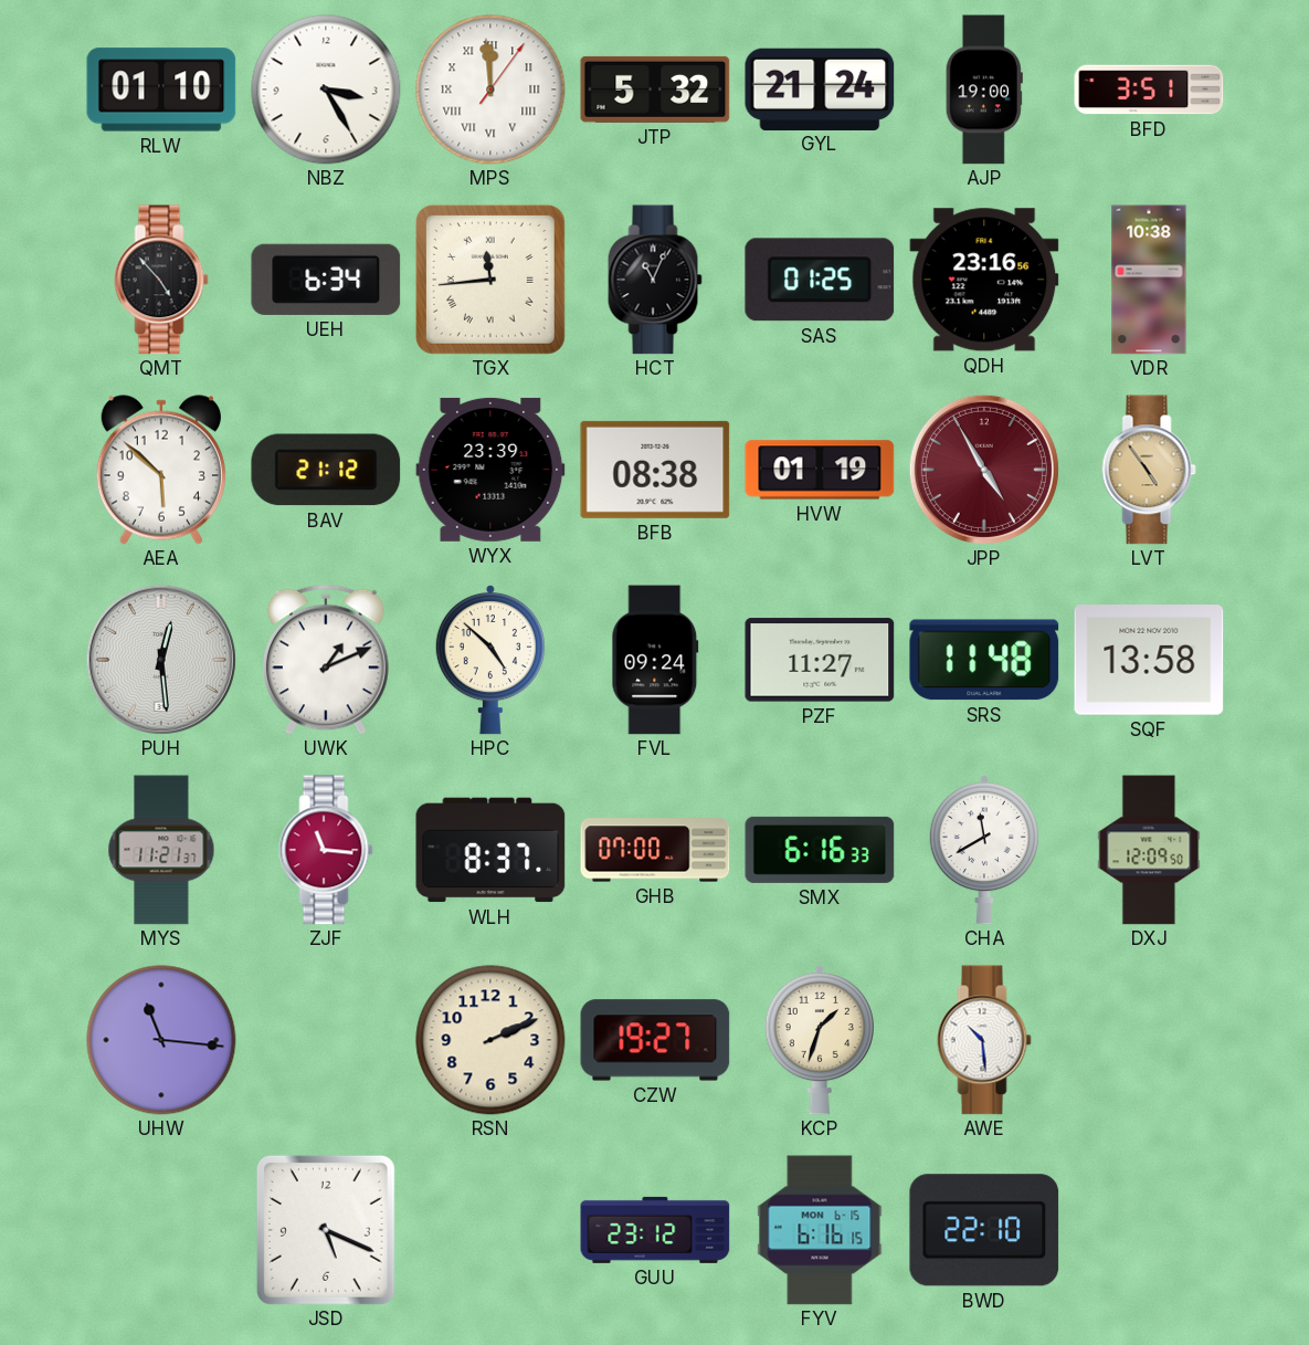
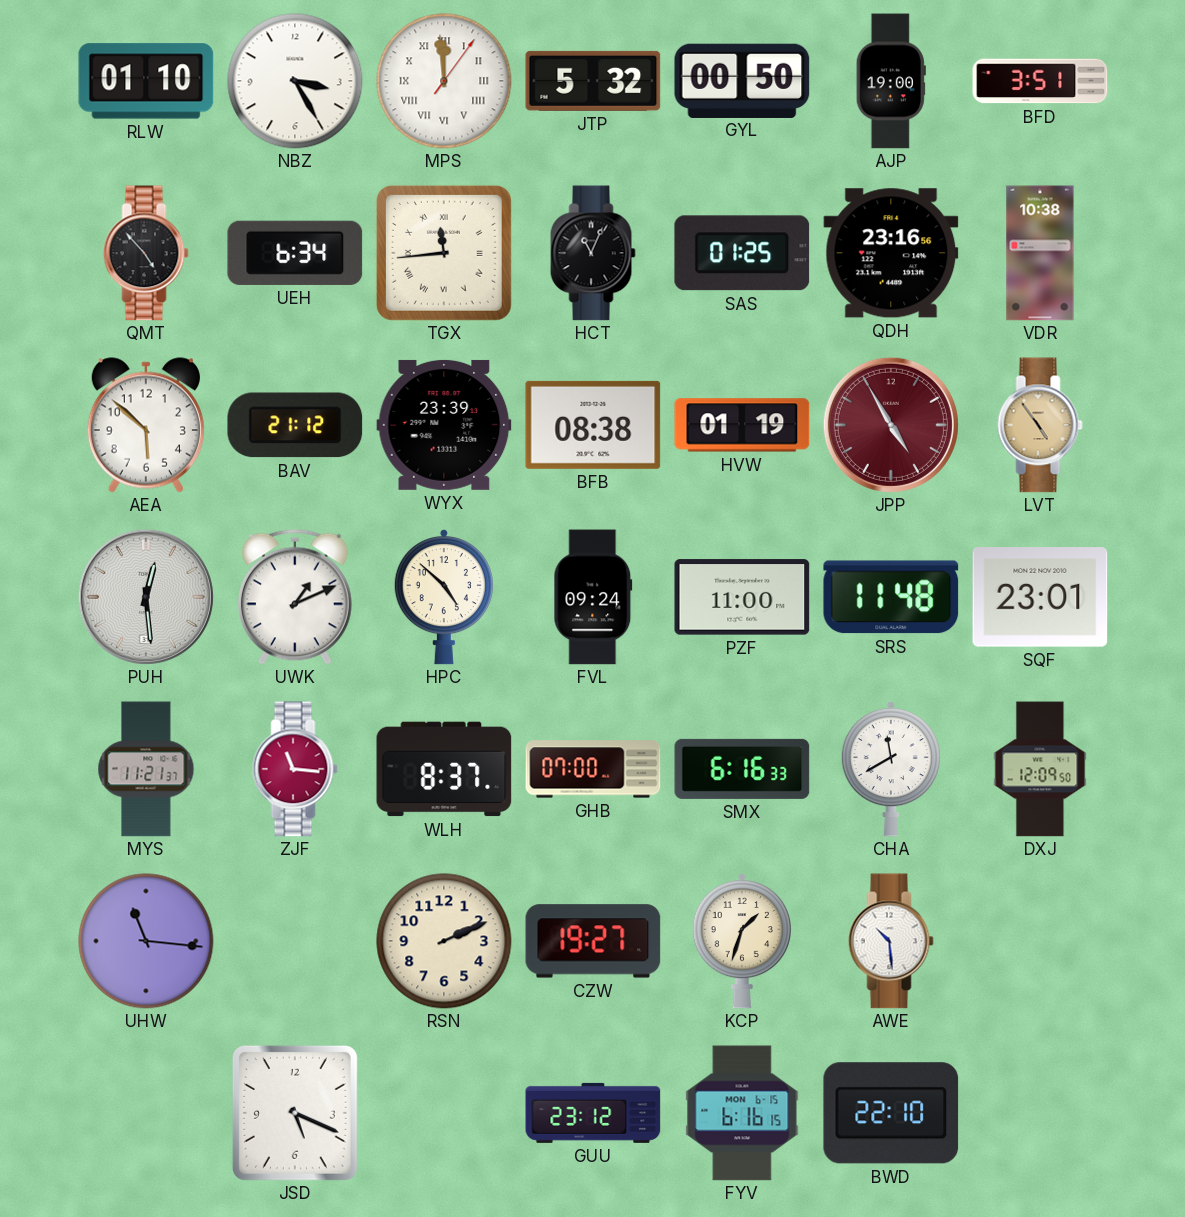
GYL: 21:24 -> 00:50 (742, 80)
PZF: 11:27 -> 11:00 (742, 597)
SQF: 13:58 -> 23:01 (1040, 597)
